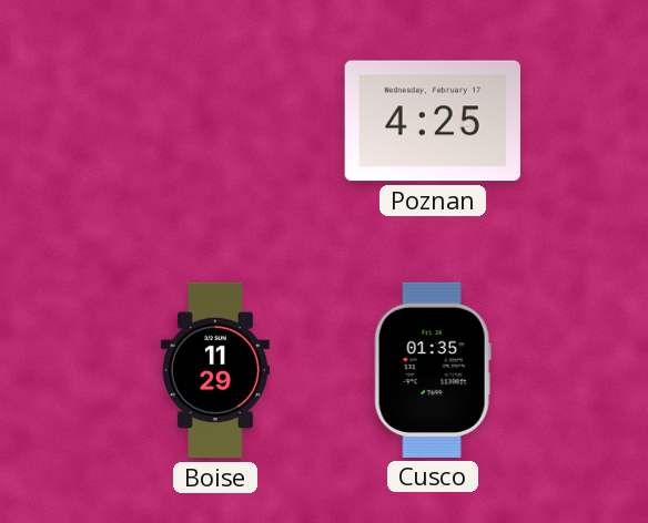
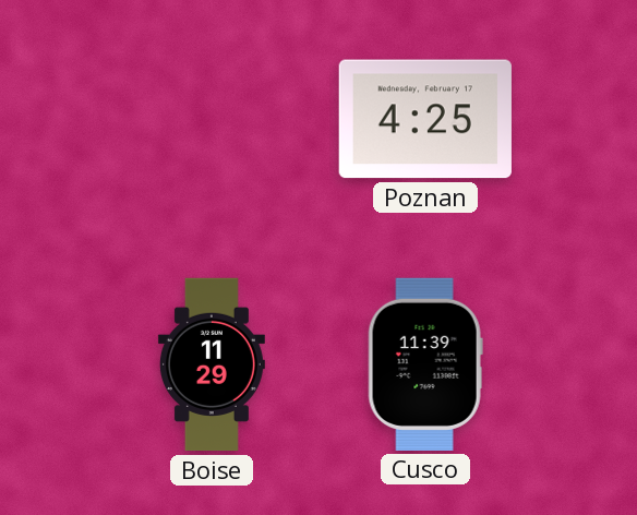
Cusco: 01:35 -> 11:39 (425, 364)
